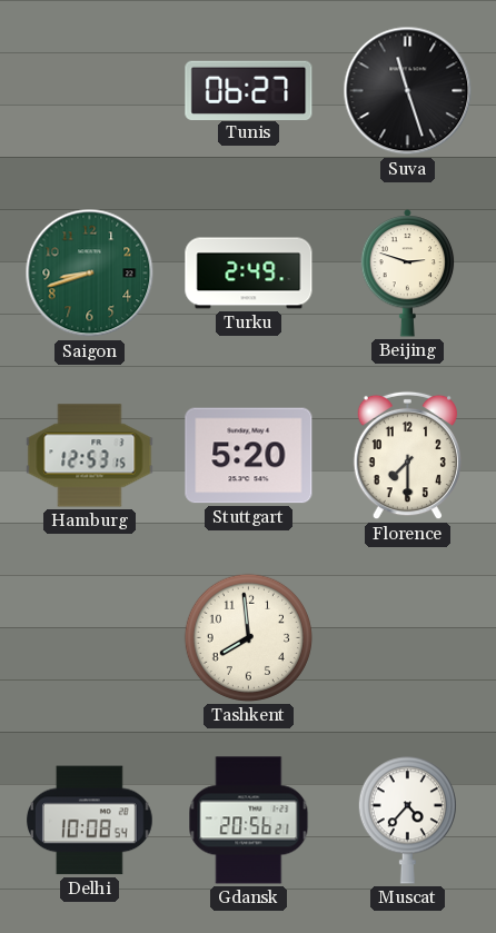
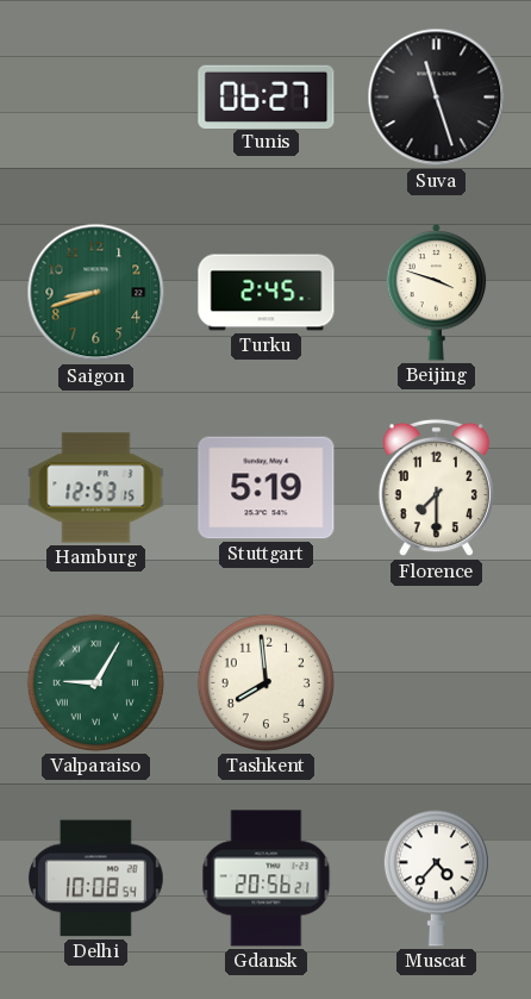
Turku: 2:49 -> 2:45 (267, 293)
Beijing: 2:48 -> 3:48 (437, 292)
Stuttgart: 5:20 -> 5:19 (267, 488)
Valparaiso: none -> 9:05 (95, 682)
